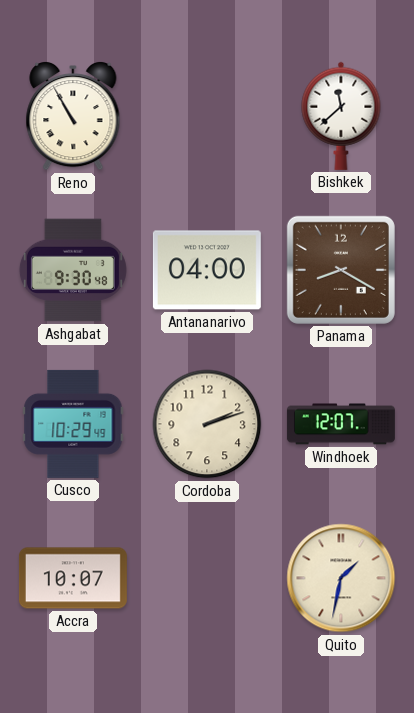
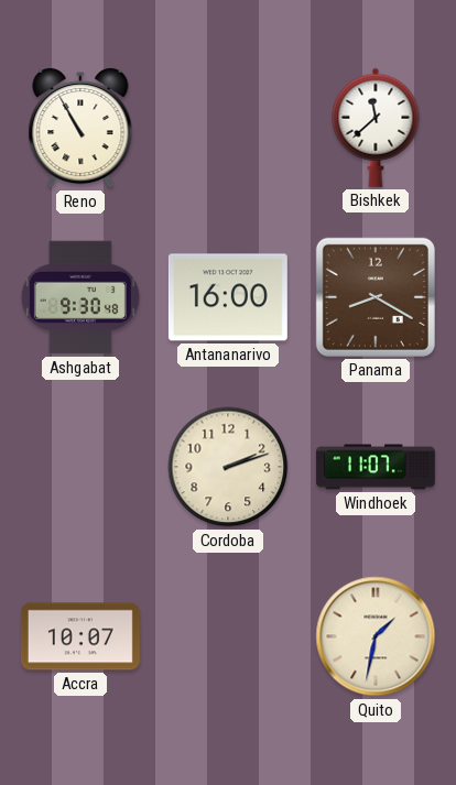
Antananarivo: 04:00 -> 16:00 (228, 297)
Cusco: 10:29 -> none (73, 424)
Windhoek: 12:07 -> 11:07 (376, 467)
